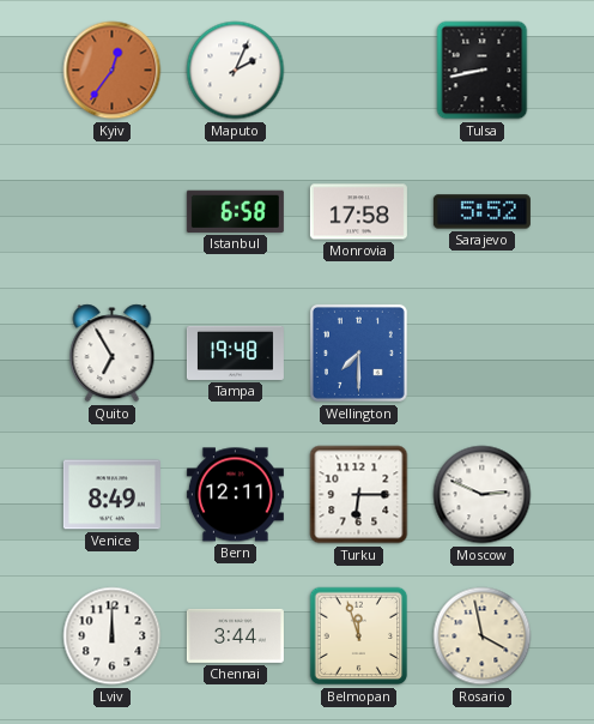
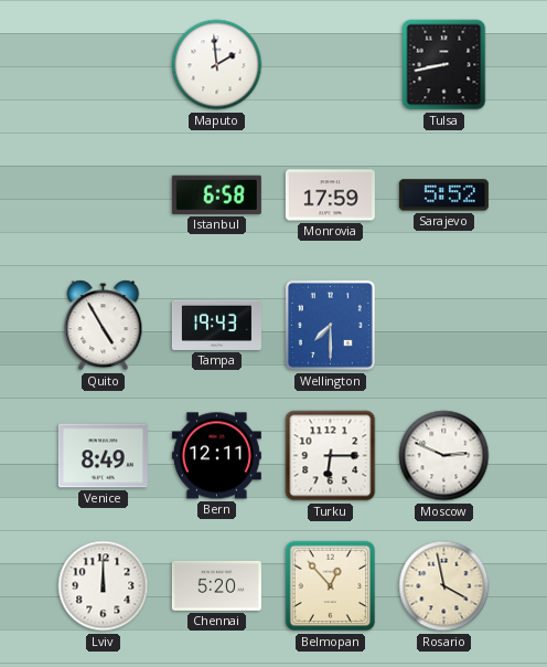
Kyiv: 12:36 -> none (113, 71)
Maputo: 2:04 -> 1:59 (217, 65)
Monrovia: 17:58 -> 17:59 (330, 195)
Quito: 6:55 -> 4:55 (104, 326)
Tampa: 19:48 -> 19:43 (216, 325)
Chennai: 3:44 -> 5:20 (216, 585)
Belmopan: 11:57 -> 12:53 (331, 586)
